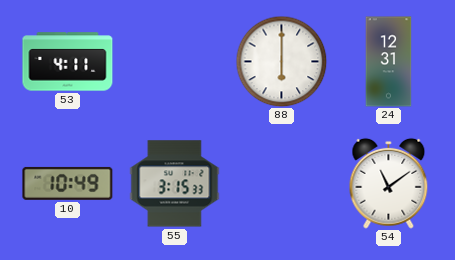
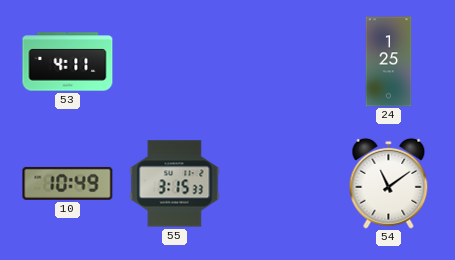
88: 6:00 -> none (281, 61)
24: 12:31 -> 1:25 (389, 62)
